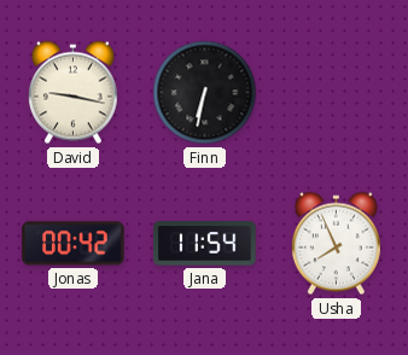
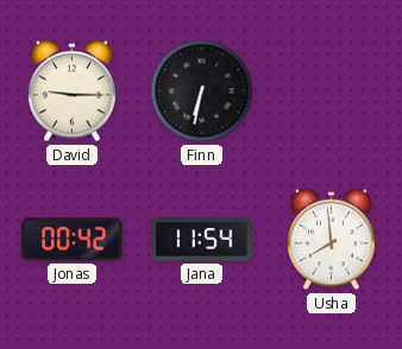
David: 9:17 -> 9:15 (71, 91)
Usha: 7:56 -> 7:59 (331, 240)
